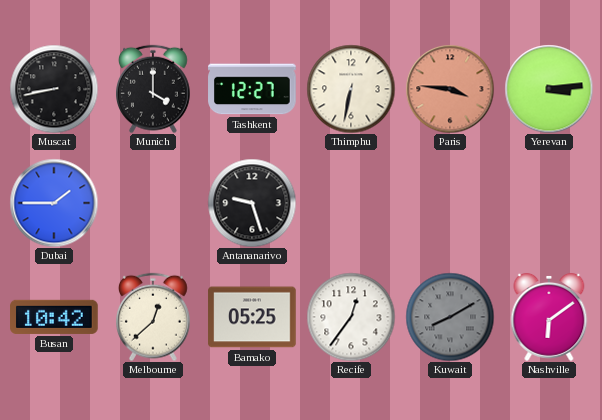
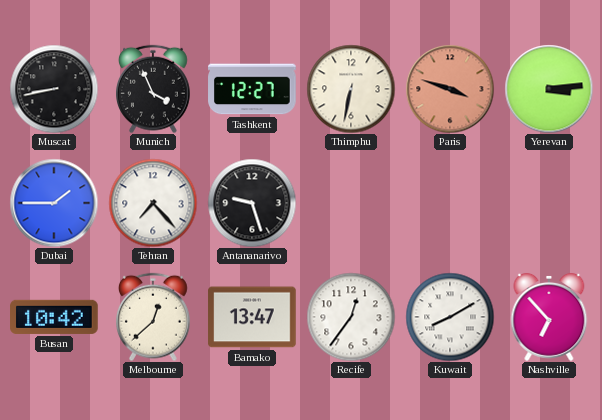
Munich: 4:00 -> 3:56 (154, 89)
Paris: 3:46 -> 3:48 (450, 89)
Tehran: none -> 7:23 (153, 203)
Bamako: 05:25 -> 13:47 (252, 317)
Kuwait dial: grey -> white (450, 317)
Nashville: 6:09 -> 6:53 (549, 317)
